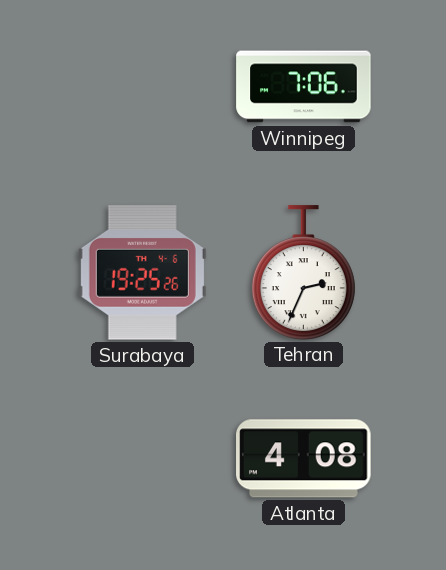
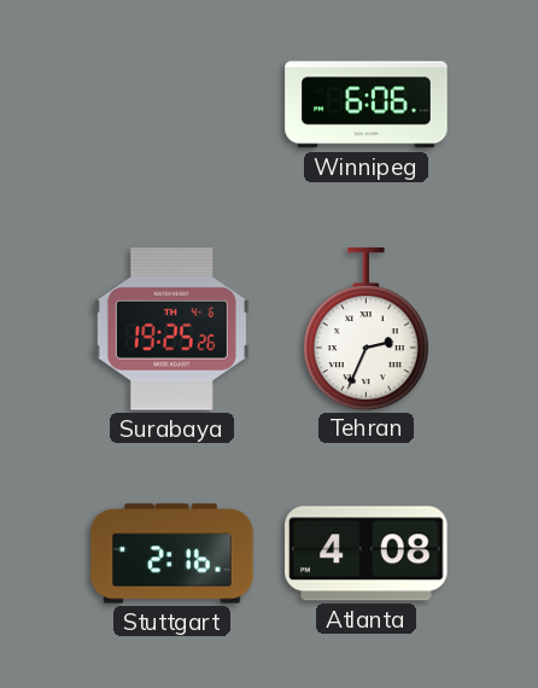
Winnipeg: 7:06 -> 6:06 (367, 105)
Stuttgart: none -> 2:16 (172, 554)
